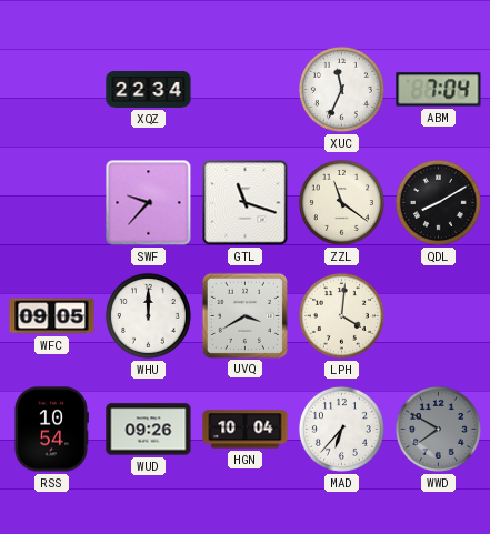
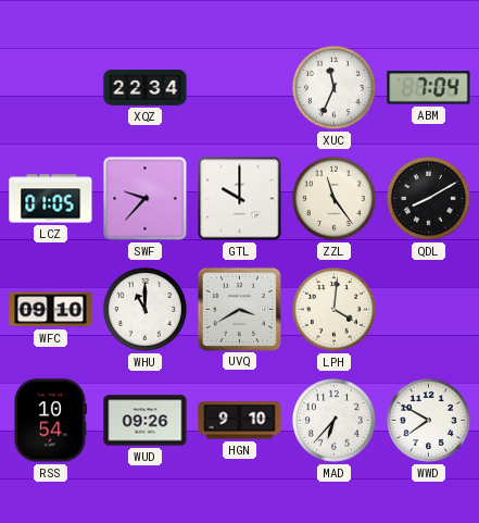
LCZ: none -> 01:05 (51, 199)
GTL: 11:18 -> 10:00 (240, 199)
ZZL: 11:21 -> 11:24 (333, 198)
WFC: 09:05 -> 09:10 (51, 310)
WHU: 12:00 -> 11:00 (144, 309)
HGN: 10:04 -> 9:10 (240, 421)
WWD dial: grey -> white (428, 420)
